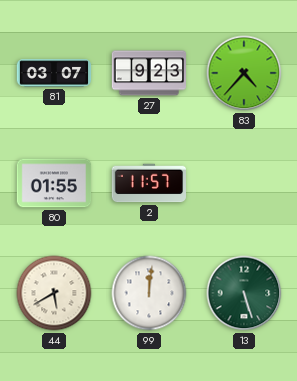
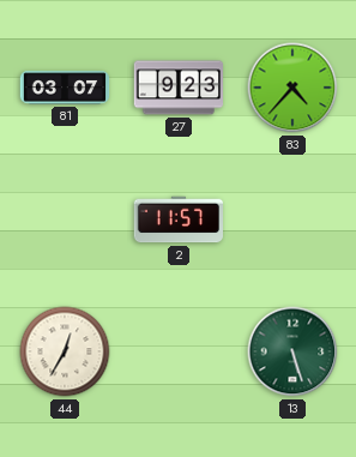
80: 01:55 -> none (54, 183)
44: 5:40 -> 12:35 (65, 351)
99: 12:01 -> none (149, 293)
